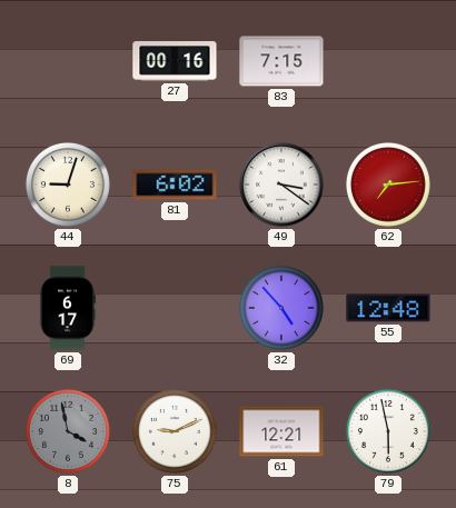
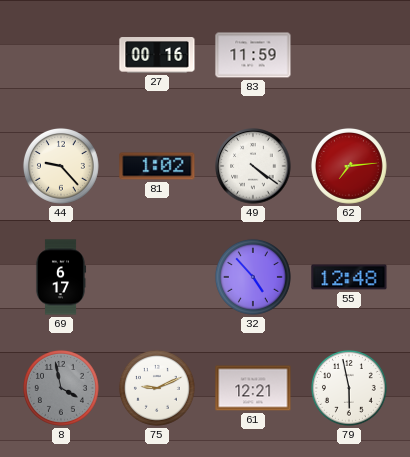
83: 7:15 -> 11:59 (253, 55)
44: 9:03 -> 9:23 (61, 166)
81: 6:02 -> 1:02 (157, 166)
49: 3:21 -> 4:21 (253, 166)
